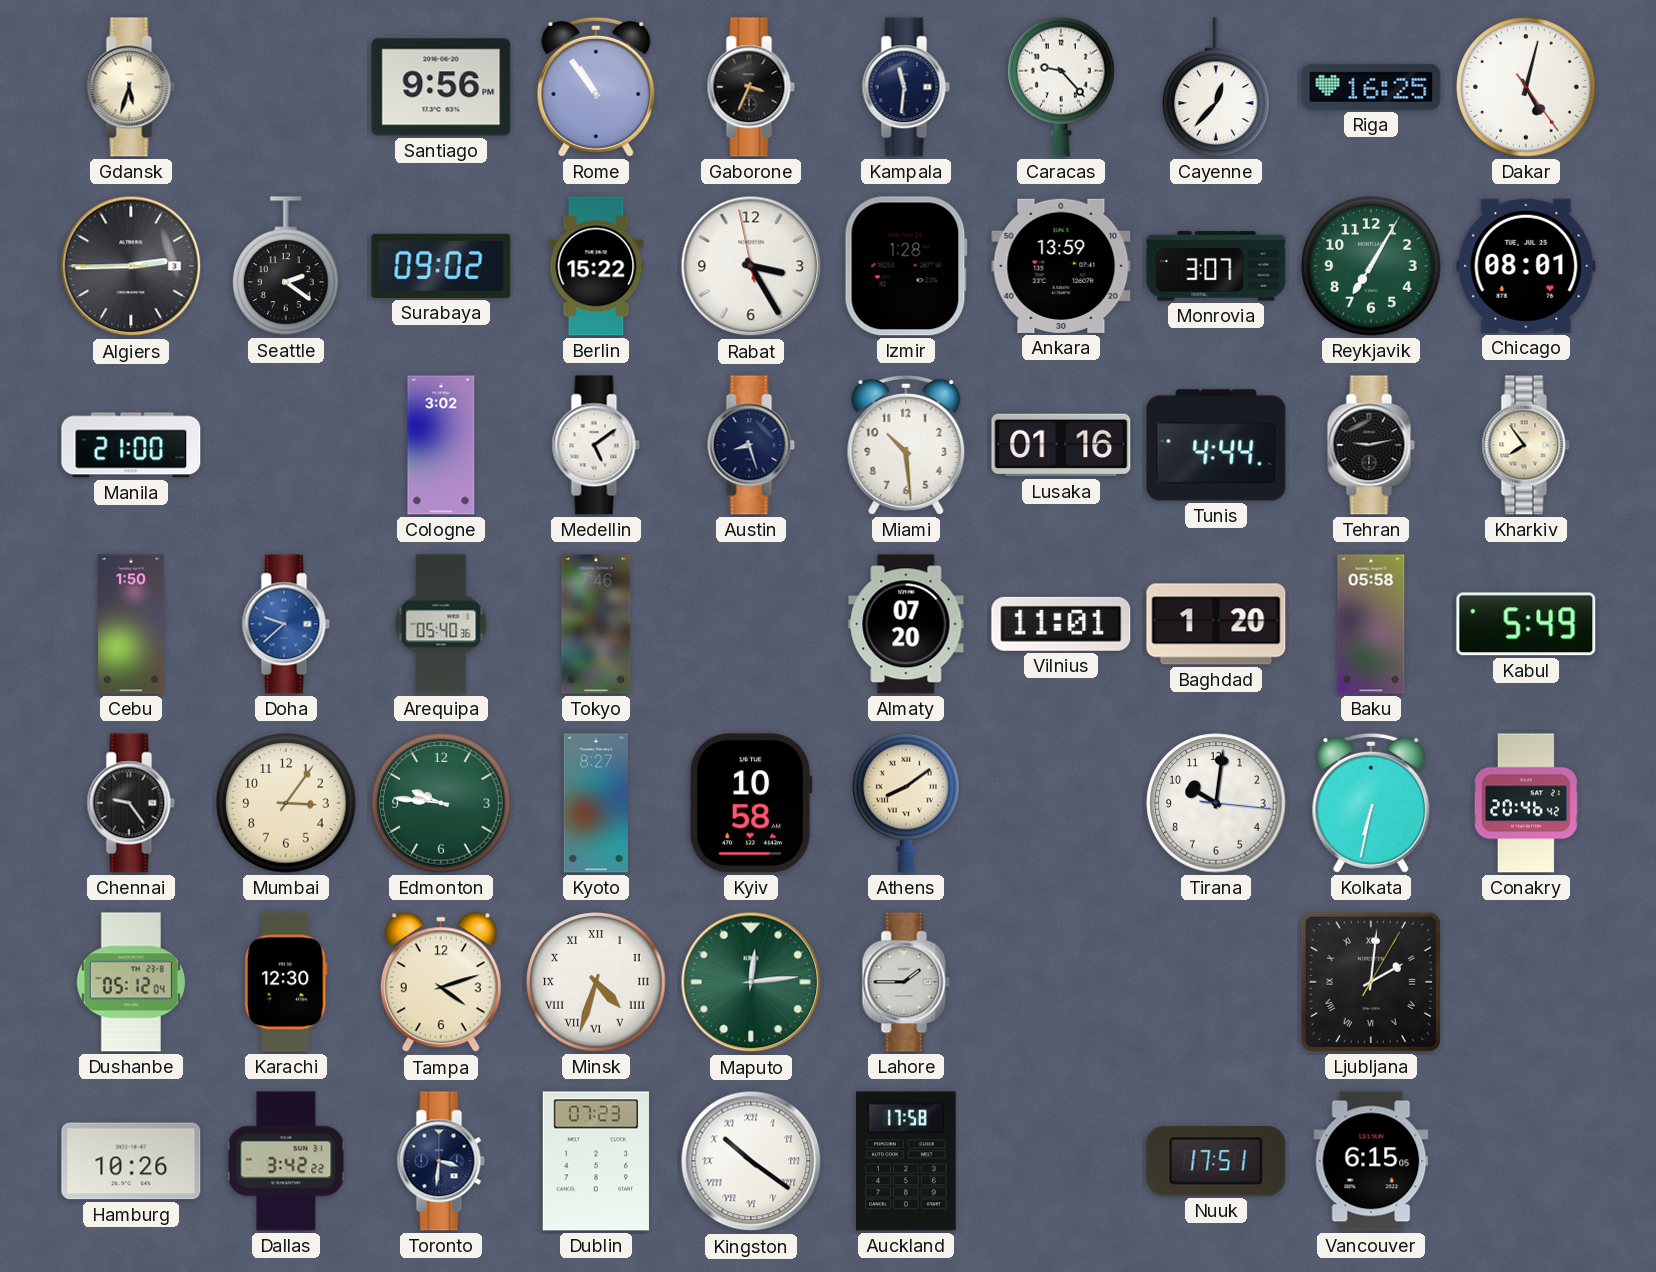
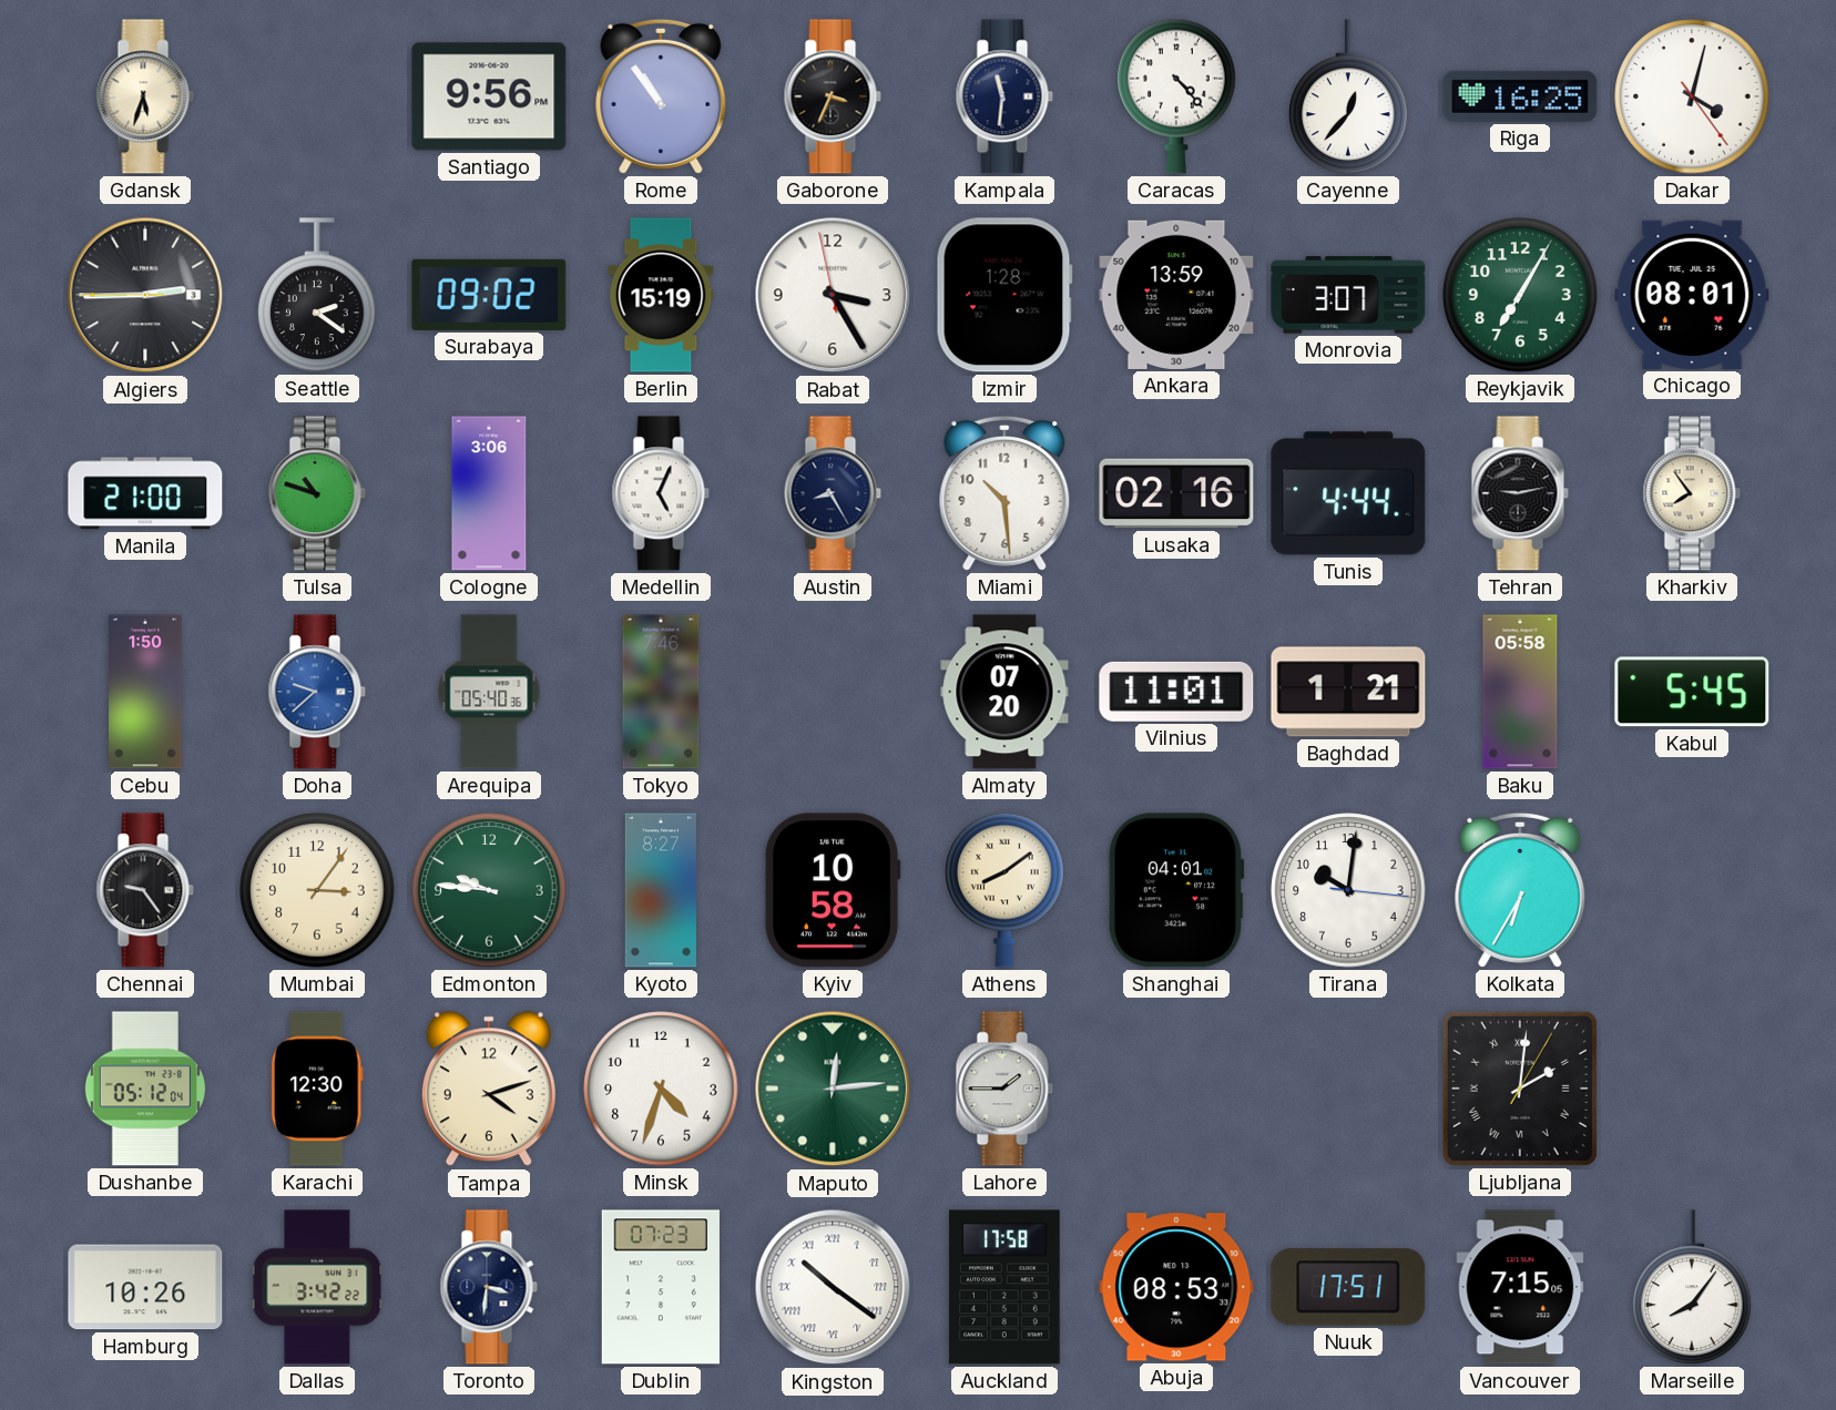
Caracas: 9:23 -> 4:23 (1176, 96)
Dakar: 5:02 -> 4:02 (1692, 96)
Berlin: 15:22 -> 15:19 (661, 295)
Tulsa: none -> 10:48 (317, 493)
Cologne: 3:02 -> 3:06 (489, 493)
Medellin: 5:09 -> 5:04 (661, 493)
Austin: 8:27 -> 8:25 (833, 493)
Lusaka: 01:16 -> 02:16 (1176, 493)
Baghdad: 1:20 -> 1:21 (1348, 692)
Kabul: 5:49 -> 5:45 (1692, 692)
Shanghai: none -> 04:01 (1176, 890)
Kolkata: 6:32 -> 6:35 (1520, 890)
Conakry: 20:46 -> none (1526, 803)
Minsk numerals: Roman -> Arabic (661, 1089)
Abuja: none -> 08:53 (1176, 1287)
Vancouver: 6:15 -> 7:15 (1520, 1287)
Marseille: none -> 8:06 (1692, 1287)
